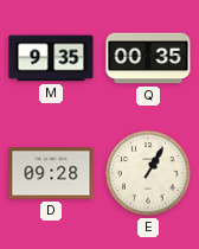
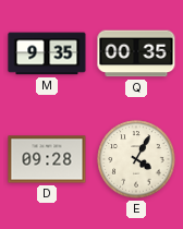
E: 1:05 -> 4:05 (136, 159)
